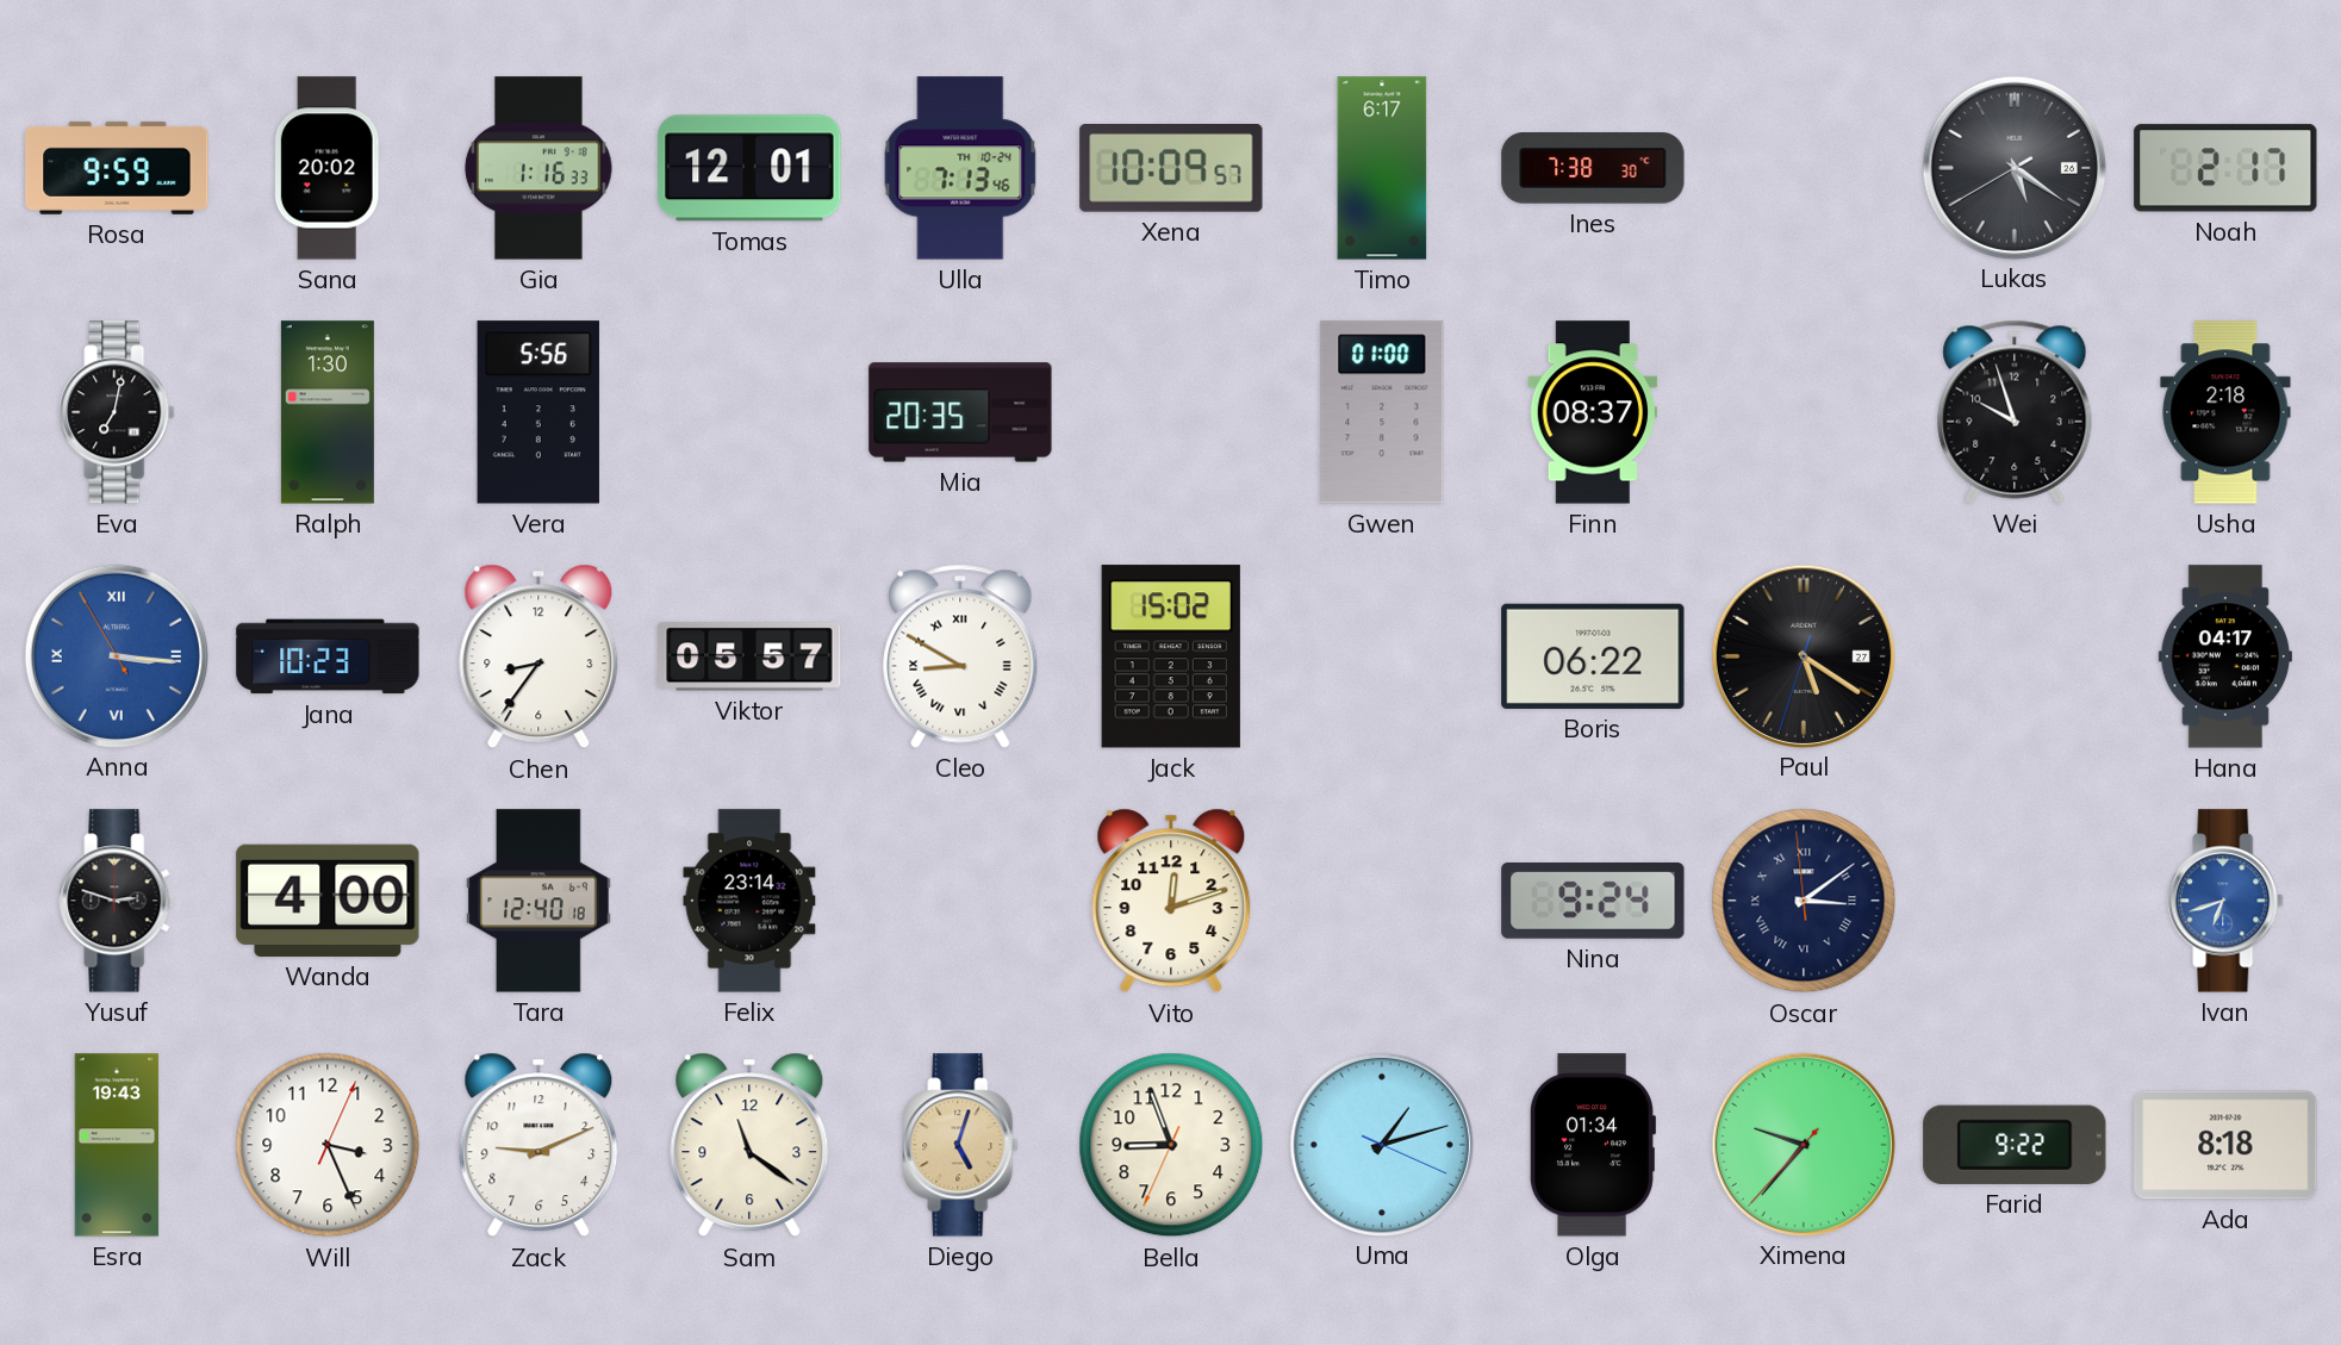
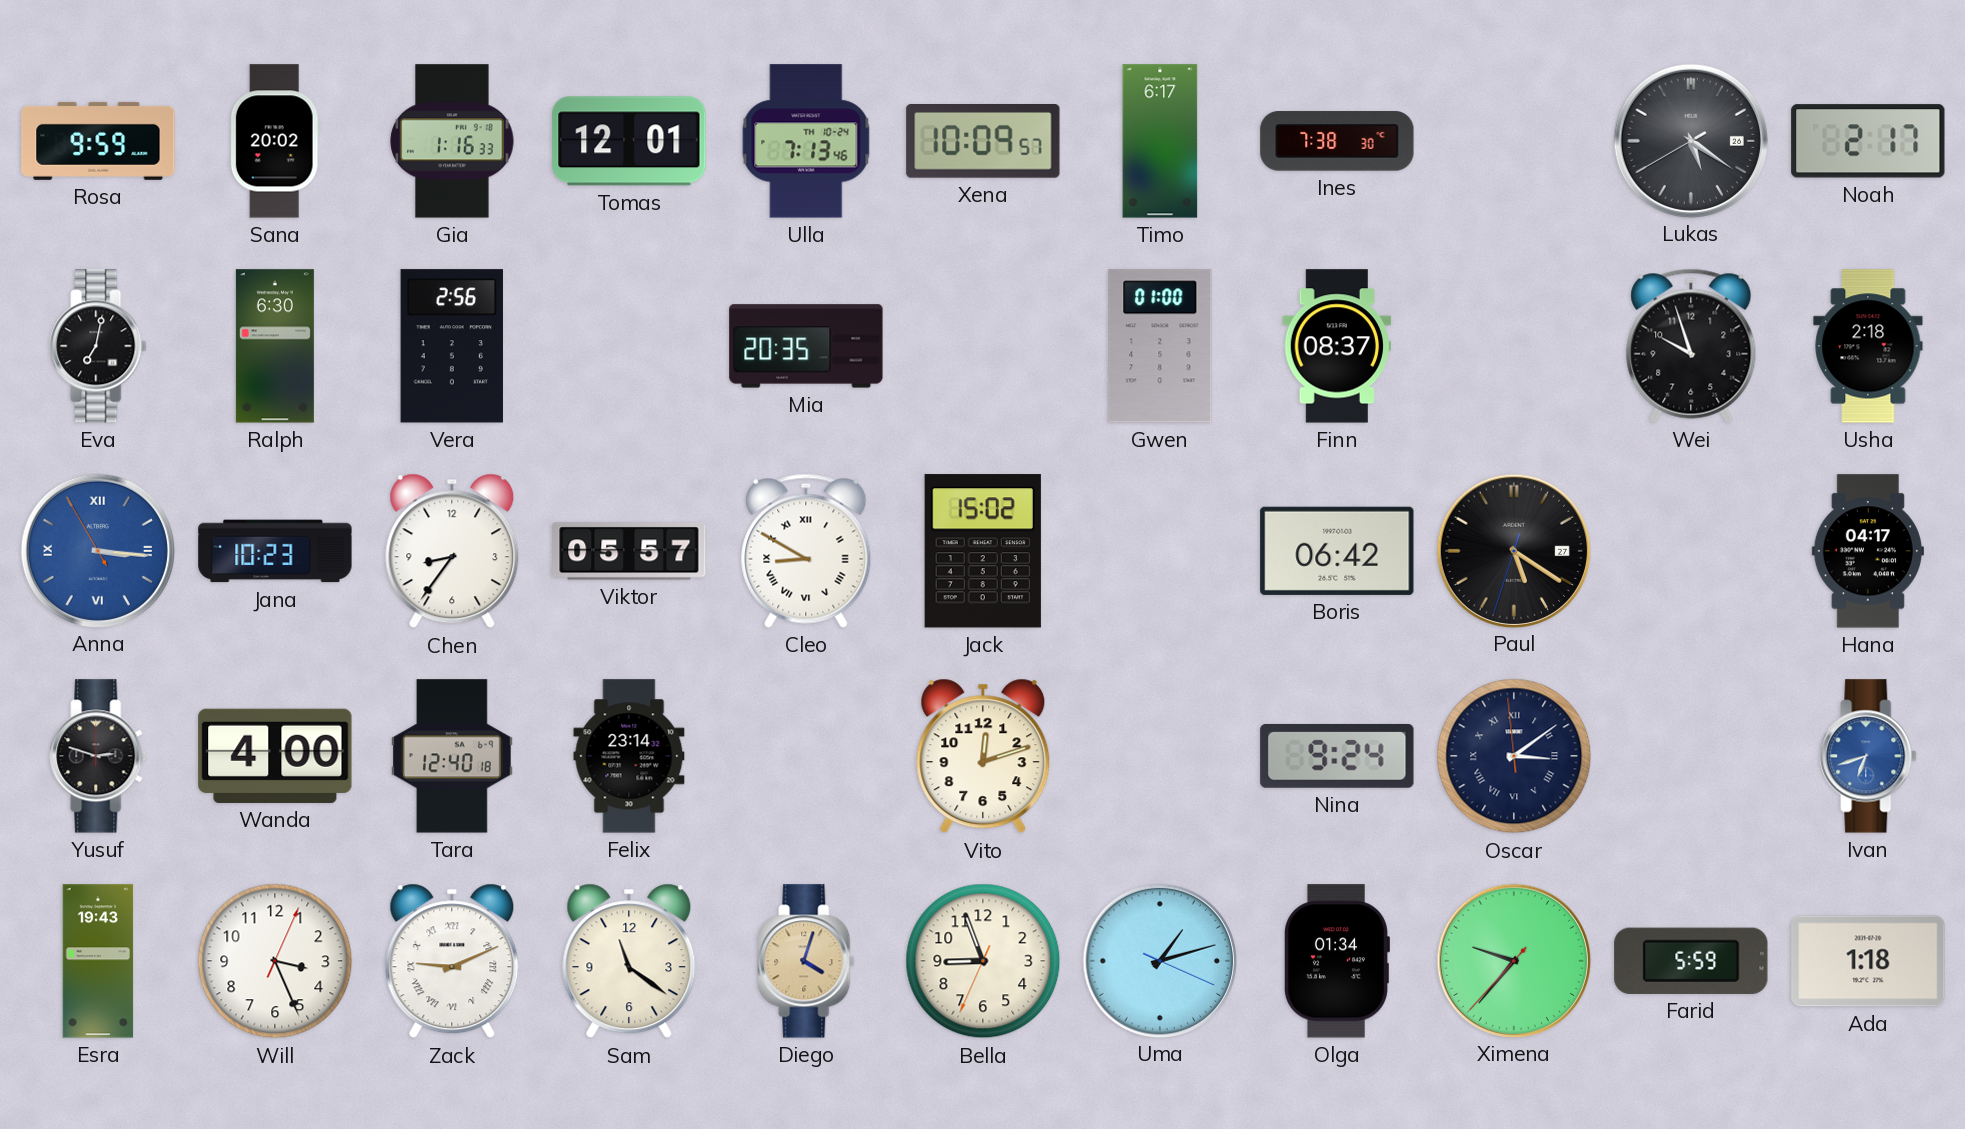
Ralph: 1:30 -> 6:30 (275, 346)
Vera: 5:56 -> 2:56 (452, 346)
Boris: 06:22 -> 06:42 (1337, 551)
Zack numerals: Arabic -> Roman (452, 961)
Diego: 5:03 -> 4:03 (806, 961)
Farid: 9:22 -> 5:59 (1691, 961)
Ada: 8:18 -> 1:18 (1868, 961)
